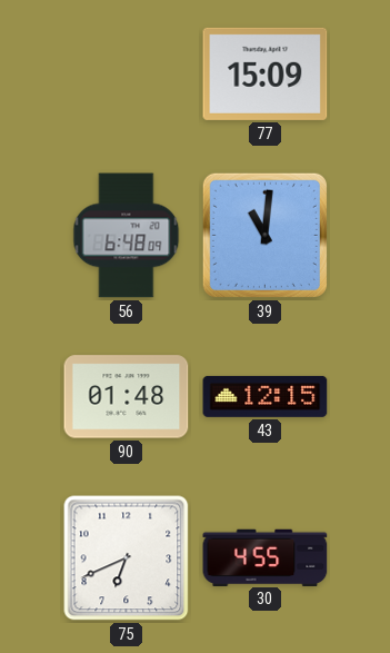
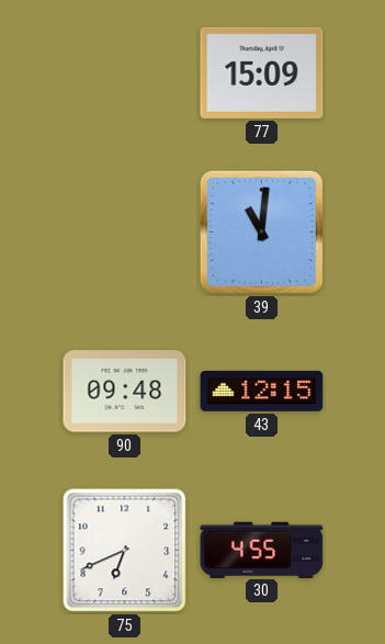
56: 6:48 -> none (127, 236)
90: 01:48 -> 09:48 (125, 392)
